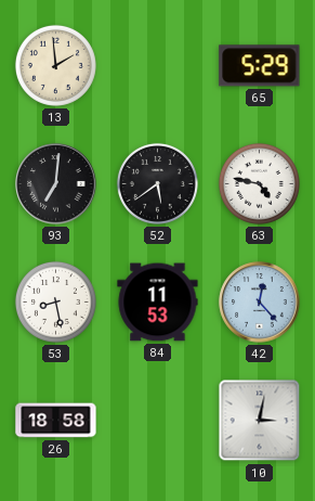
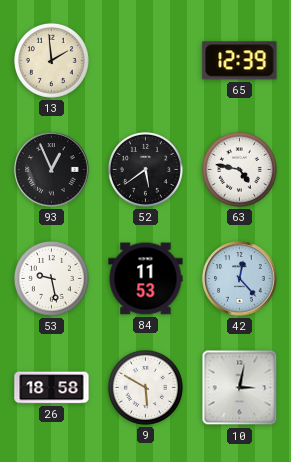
65: 5:29 -> 12:39 (240, 61)
93: 7:01 -> 12:56 (52, 170)
53: 8:28 -> 9:28 (51, 278)
9: none -> 5:50 (145, 387)
